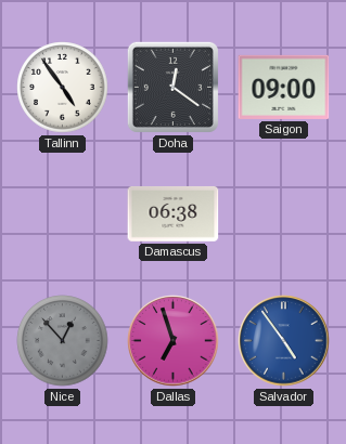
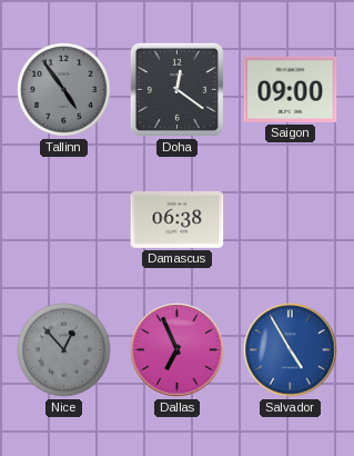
Tallinn dial: white -> grey (64, 90)
Dallas: 6:57 -> 6:56 (178, 350)
Salvador: 4:54 -> 4:55 (291, 350)
